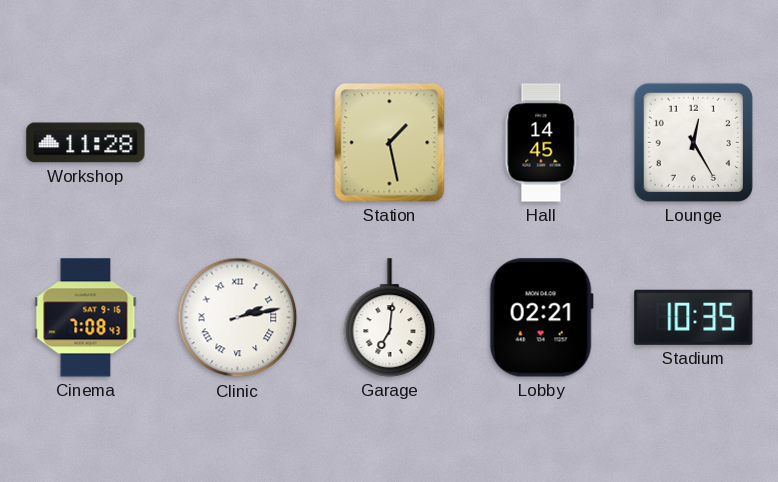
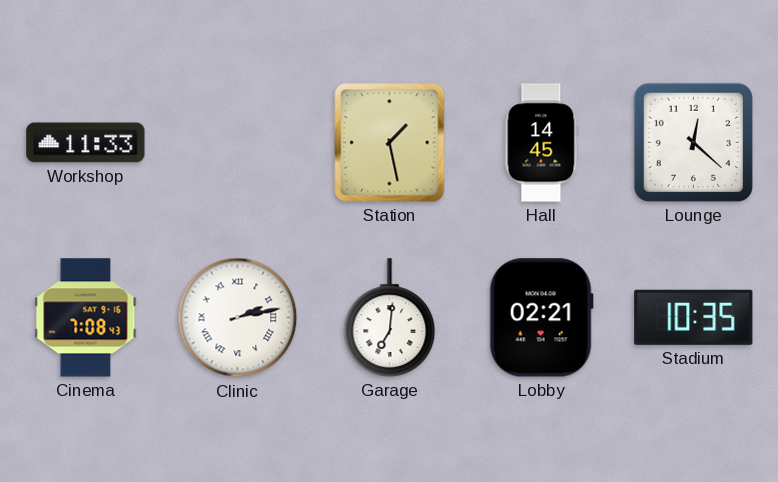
Workshop: 11:28 -> 11:33 (86, 143)
Lounge: 12:25 -> 12:22 (693, 142)
